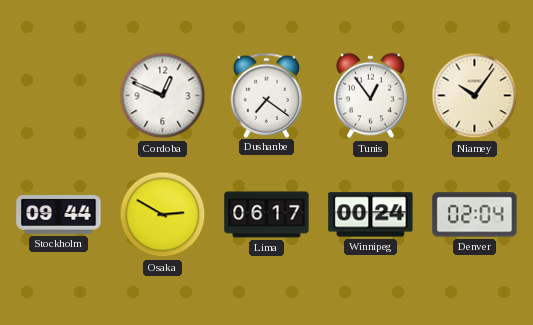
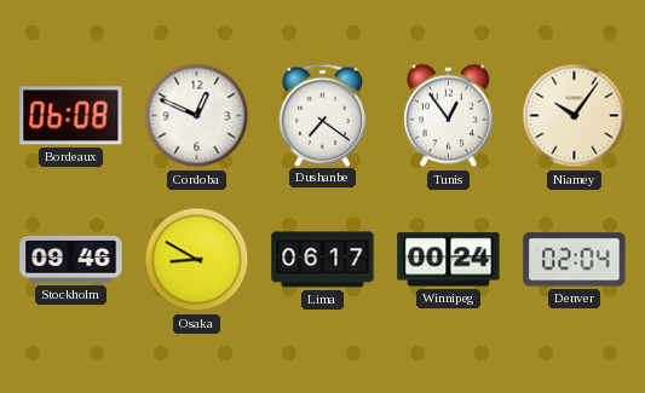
Bordeaux: none -> 06:08 (71, 116)
Stockholm: 09:44 -> 09:46 (71, 260)
Osaka: 2:50 -> 8:50 (197, 260)
